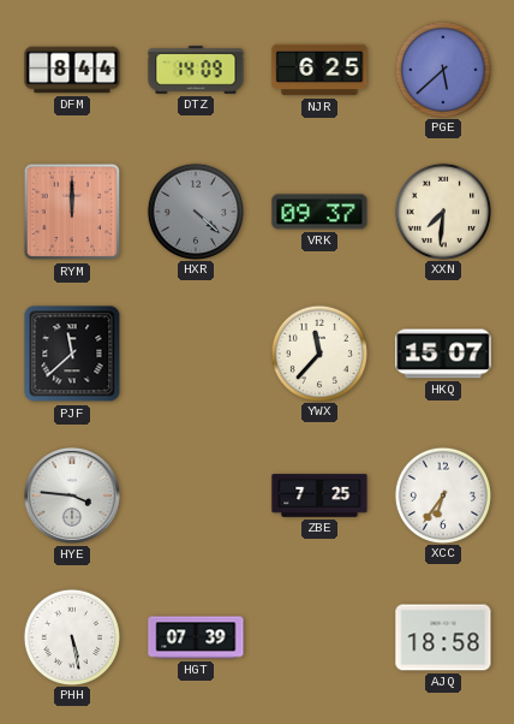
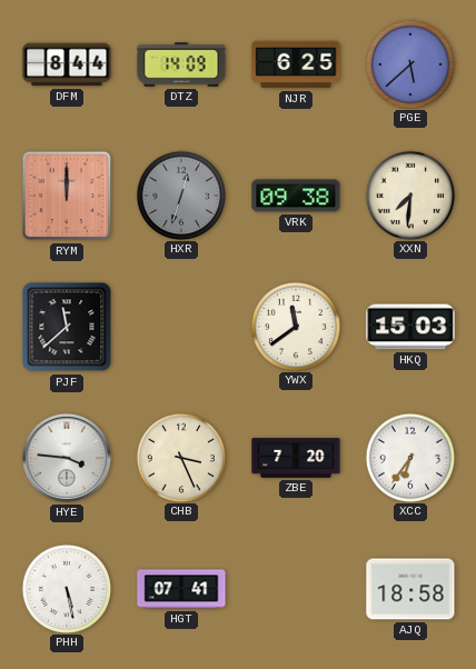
HXR: 4:22 -> 12:33 (180, 194)
VRK: 09:37 -> 09:38 (296, 196)
YWX: 11:37 -> 11:39 (295, 326)
HKQ: 15:07 -> 15:03 (410, 327)
CHB: none -> 3:26 (180, 457)
ZBE: 7:25 -> 7:20 (296, 458)
HGT: 07:39 -> 07:41 (181, 589)
